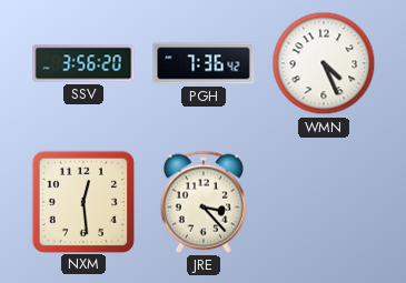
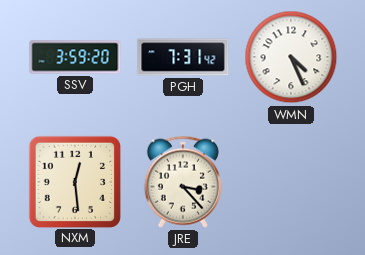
SSV: 3:56 -> 3:59 (75, 57)
PGH: 7:36 -> 7:31 (183, 57)
